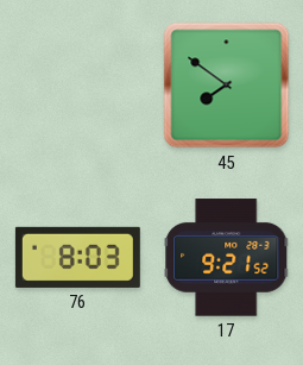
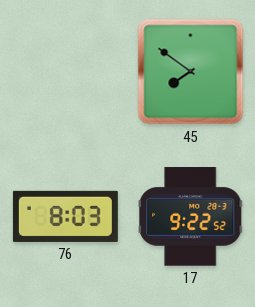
17: 9:21 -> 9:22 (191, 217)
